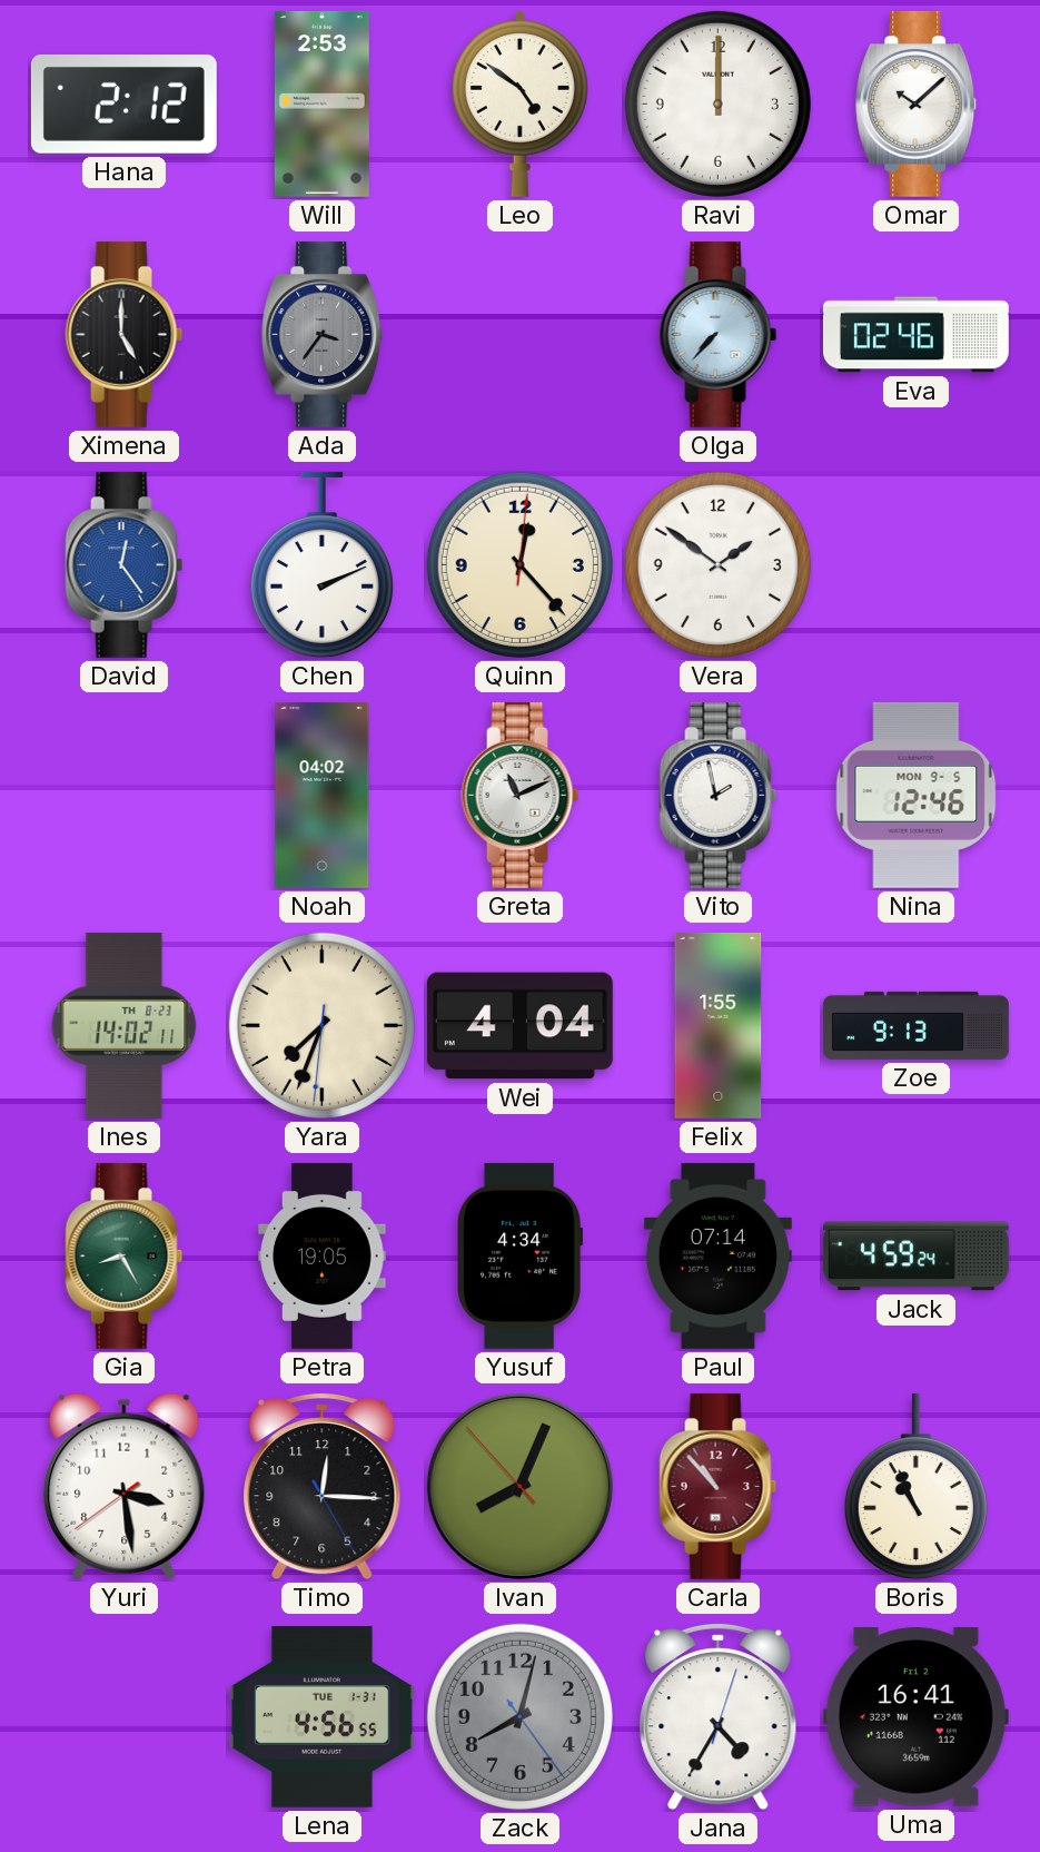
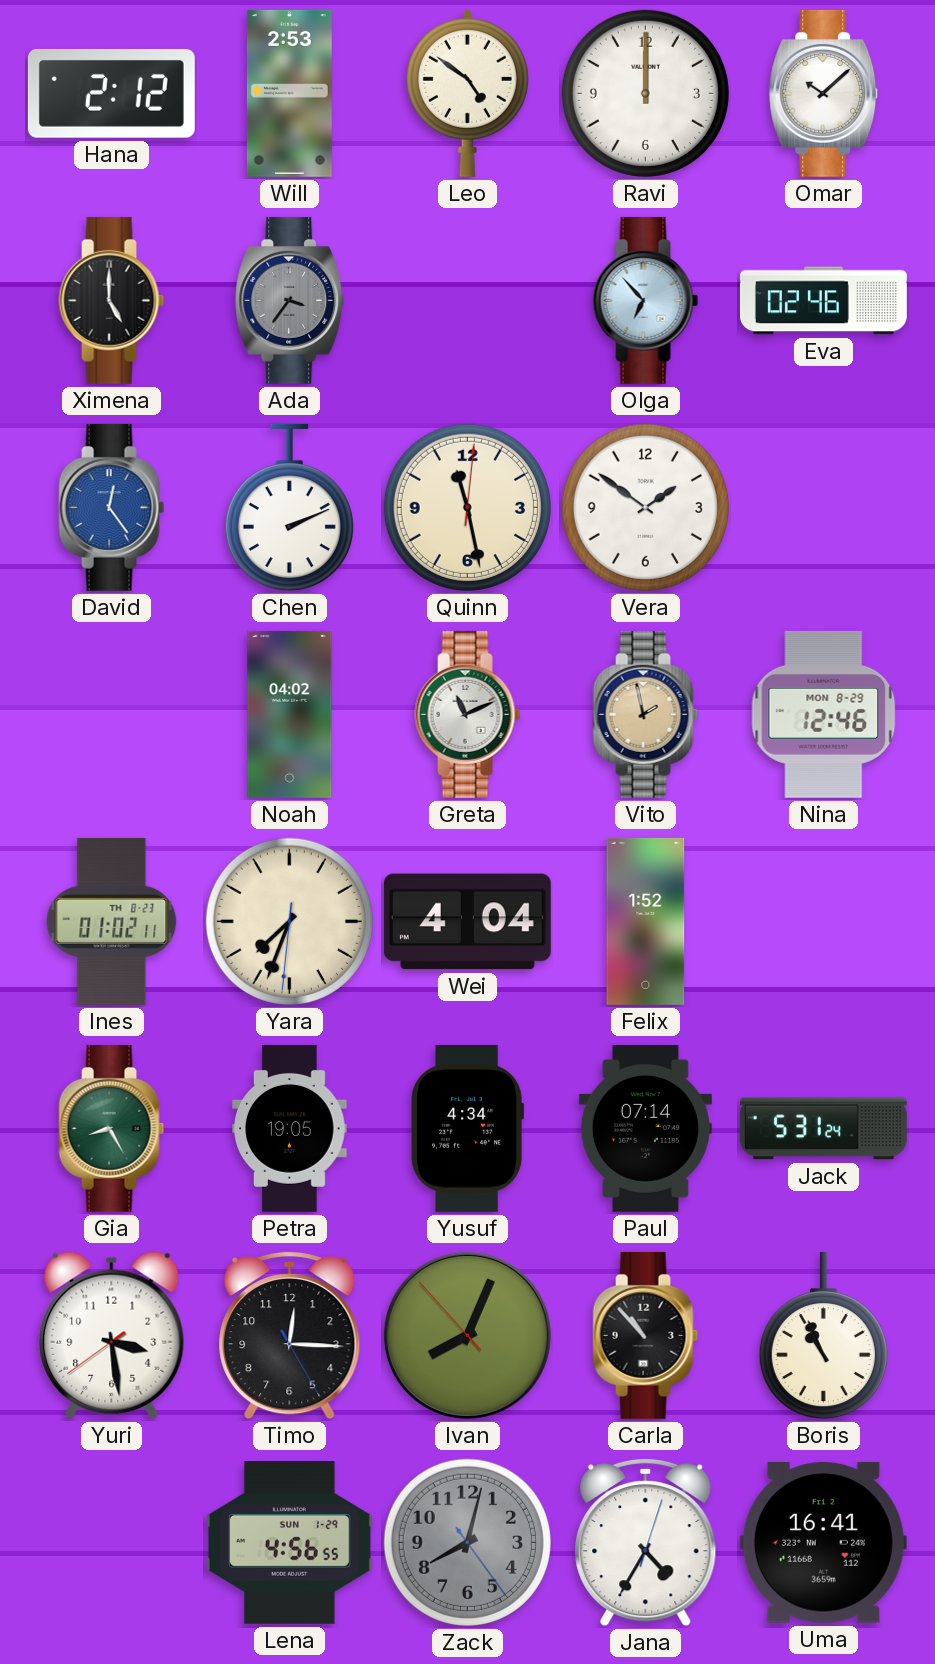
Olga: 7:37 -> 6:53 (646, 300)
Quinn: 12:23 -> 11:28 (467, 507)
Vito dial: white -> champagne (646, 714)
Nina date: MON 9-5 -> MON 8-29 (824, 714)
Ines: 14:02 -> 01:02 (112, 921)
Felix: 1:55 -> 1:52 (646, 921)
Zoe: 9:13 -> none (915, 1025)
Jack: 4:59 -> 5:31 (823, 1129)
Carla dial: burgundy -> black (646, 1335)
Lena date: TUE 1-31 -> SUN 1-29 (289, 1543)
